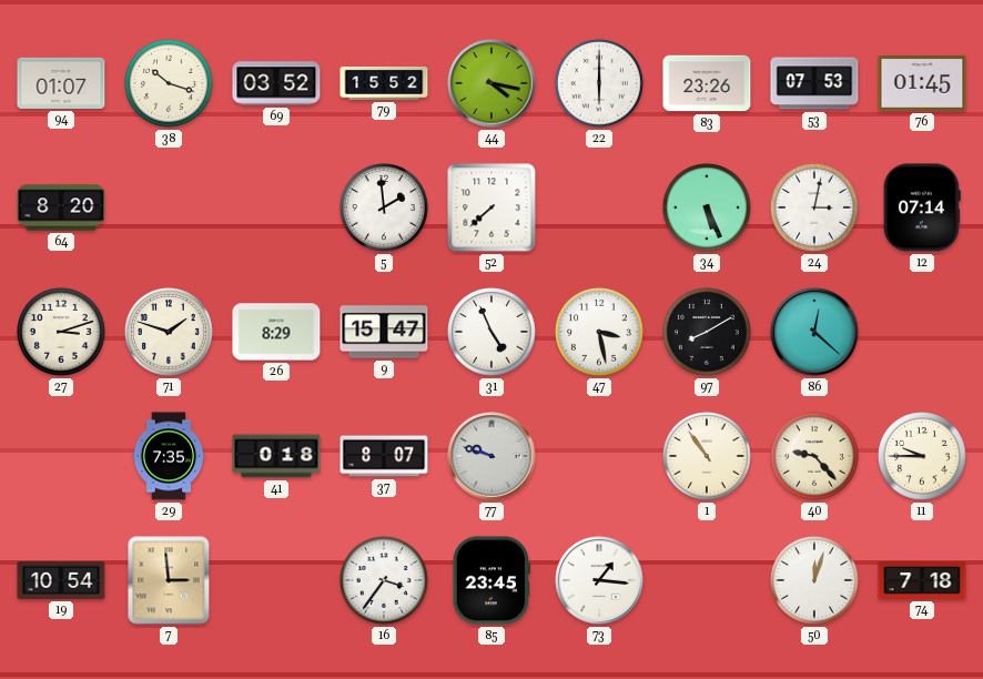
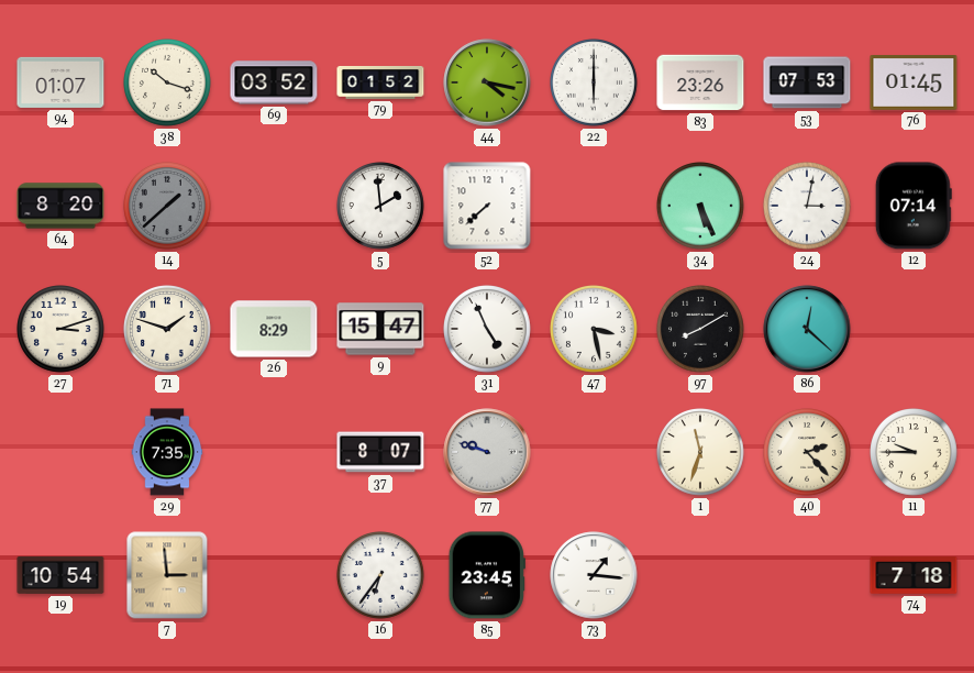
79: 15:52 -> 01:52 (380, 84)
14: none -> 1:38 (168, 207)
41: 0:18 -> none (276, 456)
1: 10:54 -> 11:33 (701, 453)
40: 9:23 -> 2:23 (808, 453)
16: 3:36 -> 6:36 (381, 576)
50: 12:03 -> none (815, 581)
